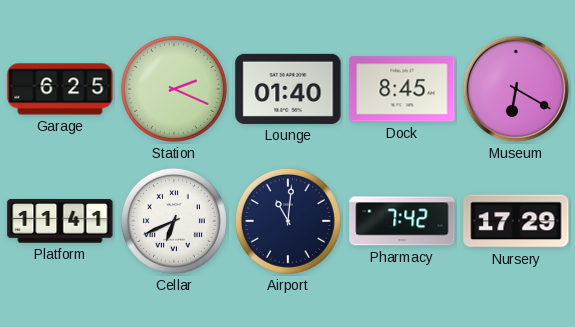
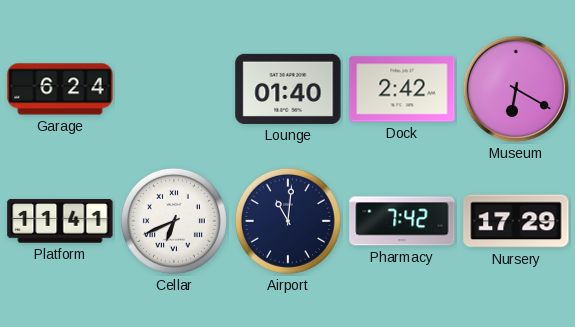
Garage: 6:25 -> 6:24 (60, 89)
Station: 2:19 -> none (174, 89)
Dock: 8:45 -> 2:42 (402, 89)
